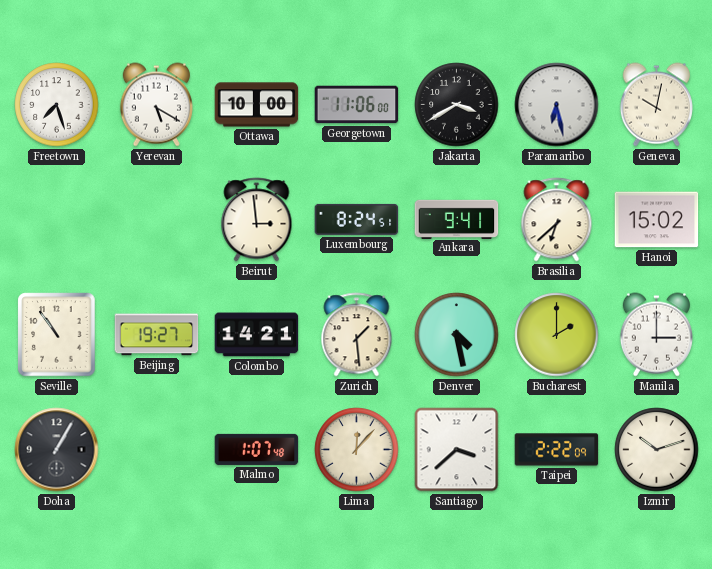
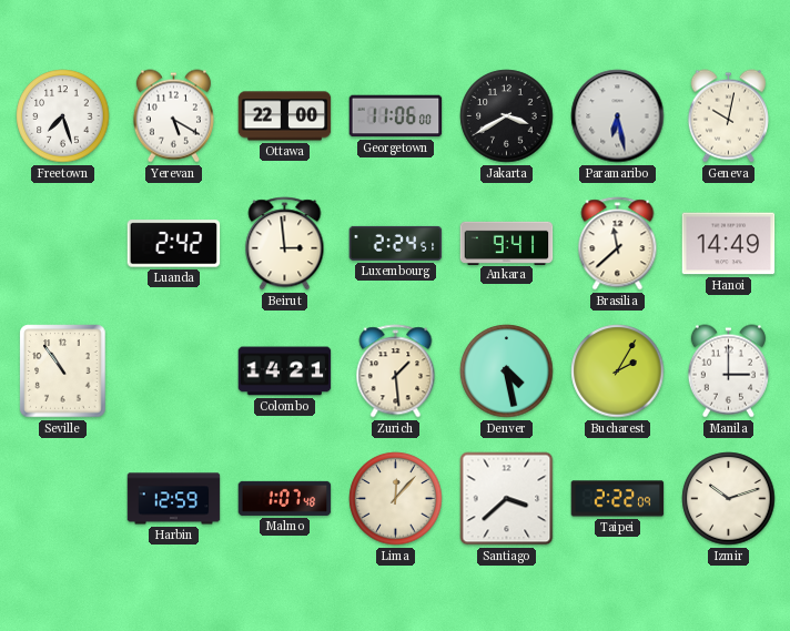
Ottawa: 10:00 -> 22:00 (285, 116)
Luanda: none -> 2:42 (174, 244)
Luxembourg: 8:24 -> 2:24 (396, 243)
Brasilia: 6:38 -> 11:38 (618, 244)
Hanoi: 15:02 -> 14:49 (729, 244)
Beijing: 19:27 -> none (157, 335)
Bucharest: 2:00 -> 2:05 (618, 372)
Doha: 1:05 -> none (57, 450)
Harbin: none -> 12:59 (174, 499)
